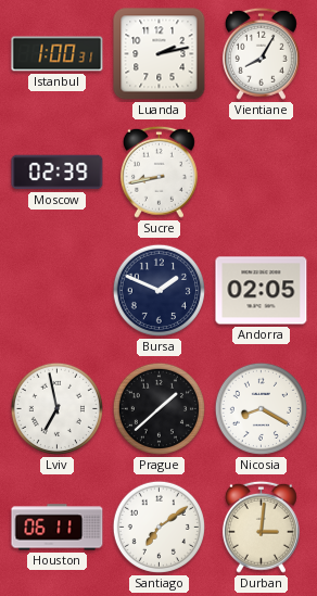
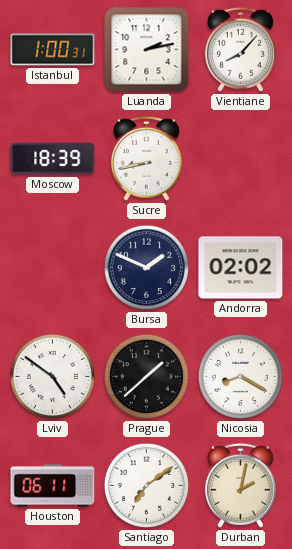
Vientiane: 8:05 -> 8:07 (240, 49)
Moscow: 02:39 -> 18:39 (53, 159)
Andorra: 02:05 -> 02:02 (241, 268)
Lviv: 6:58 -> 4:51 (52, 376)
Durban: 3:01 -> 2:02 (240, 485)
